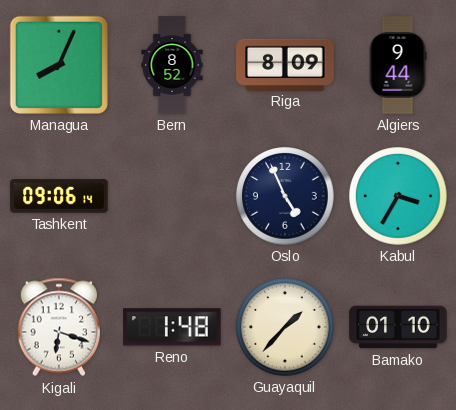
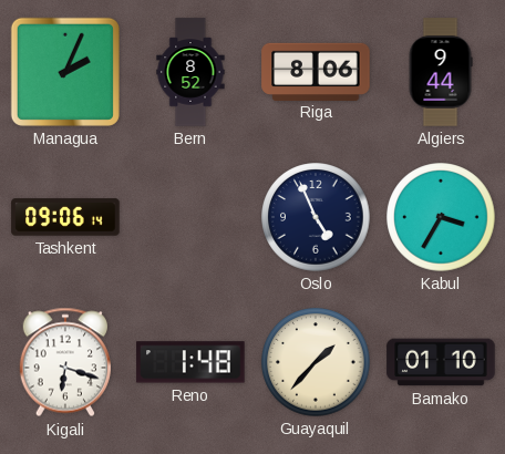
Managua: 8:04 -> 2:04 (65, 72)
Riga: 8:09 -> 8:06 (316, 71)
